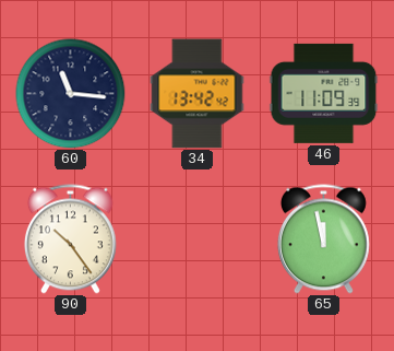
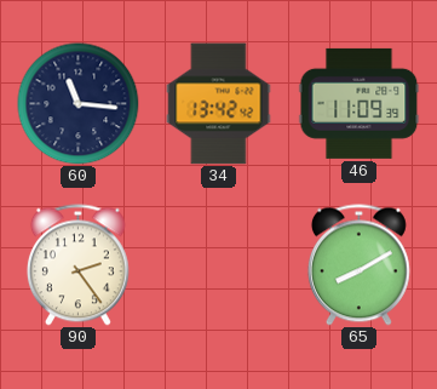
90: 10:24 -> 2:24 (77, 265)
65: 11:58 -> 8:10 (358, 265)
